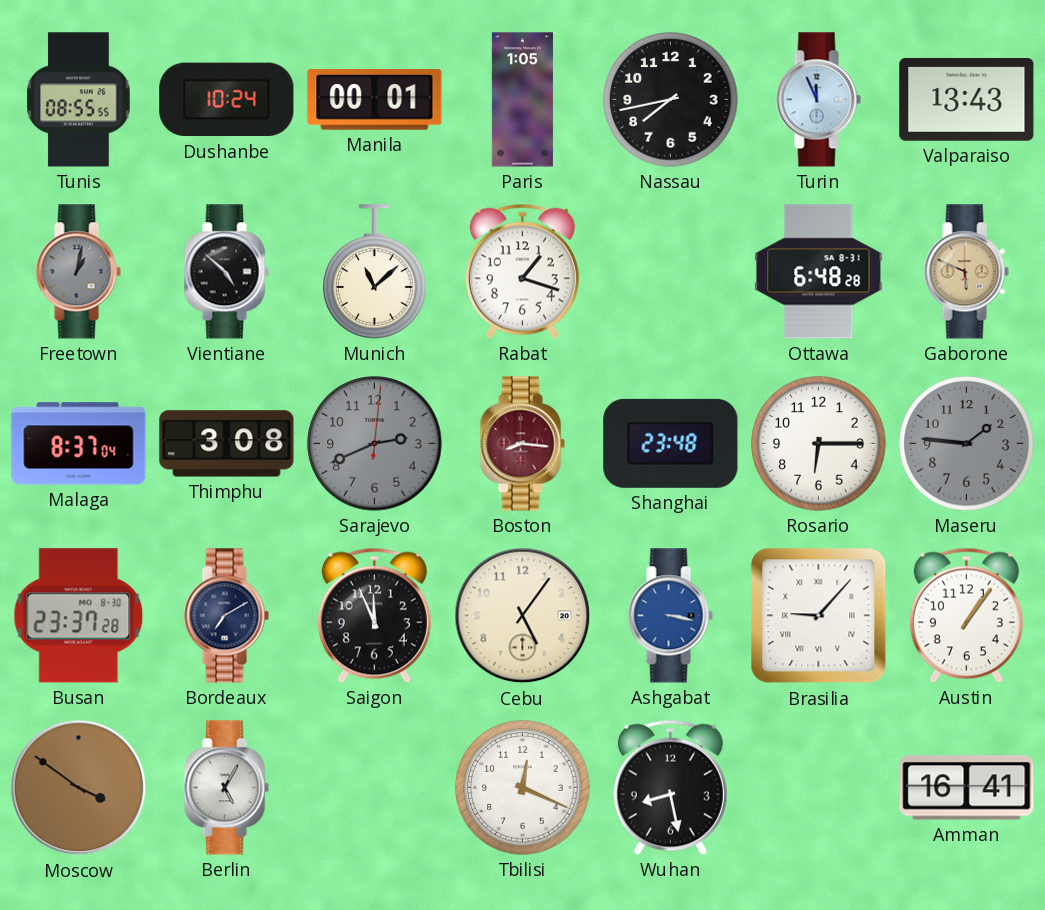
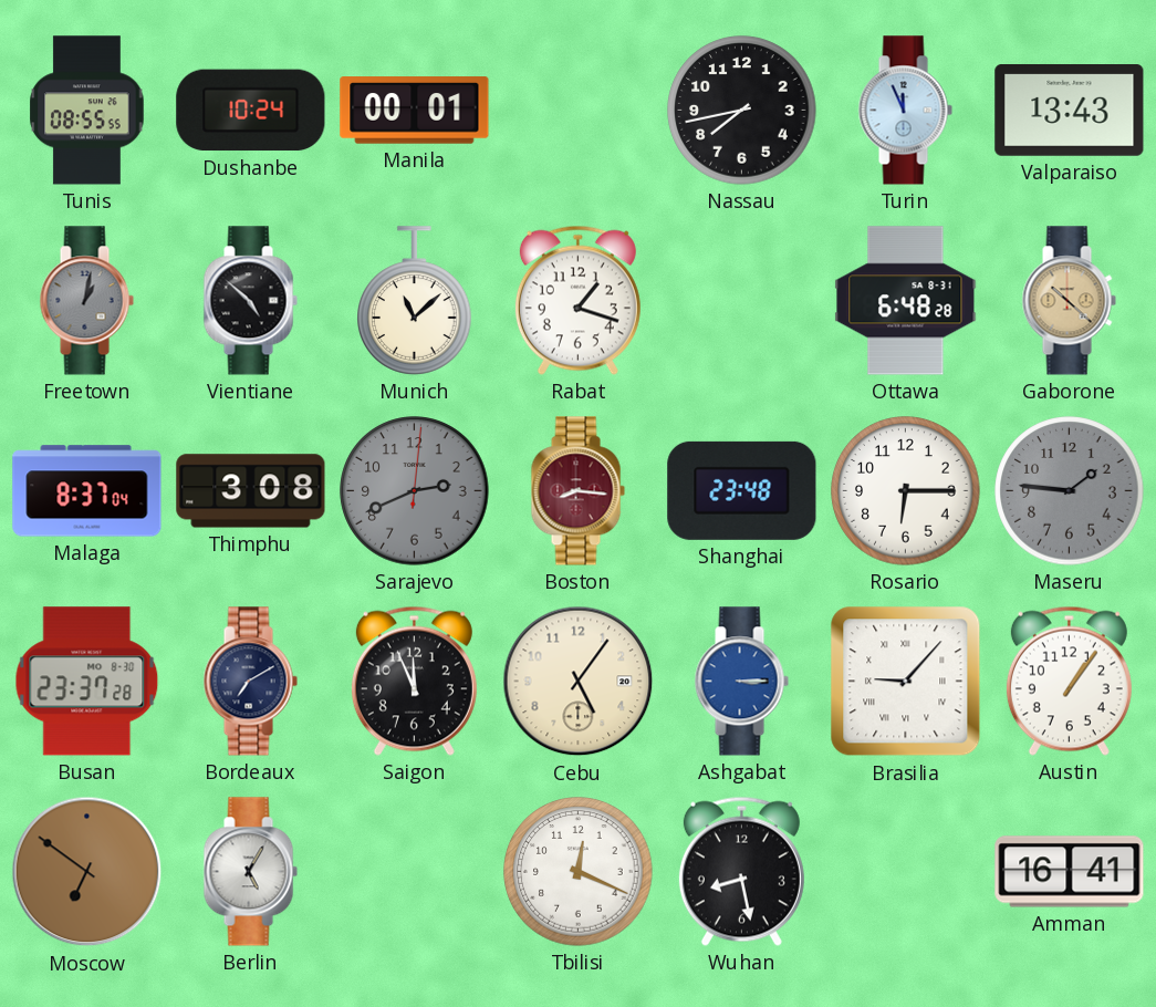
Paris: 1:05 -> none (522, 100)
Gaborone: 5:49 -> 10:22 (1069, 301)
Ashgabat: 3:17 -> 3:15 (741, 682)
Moscow: 3:51 -> 6:51 (87, 872)
